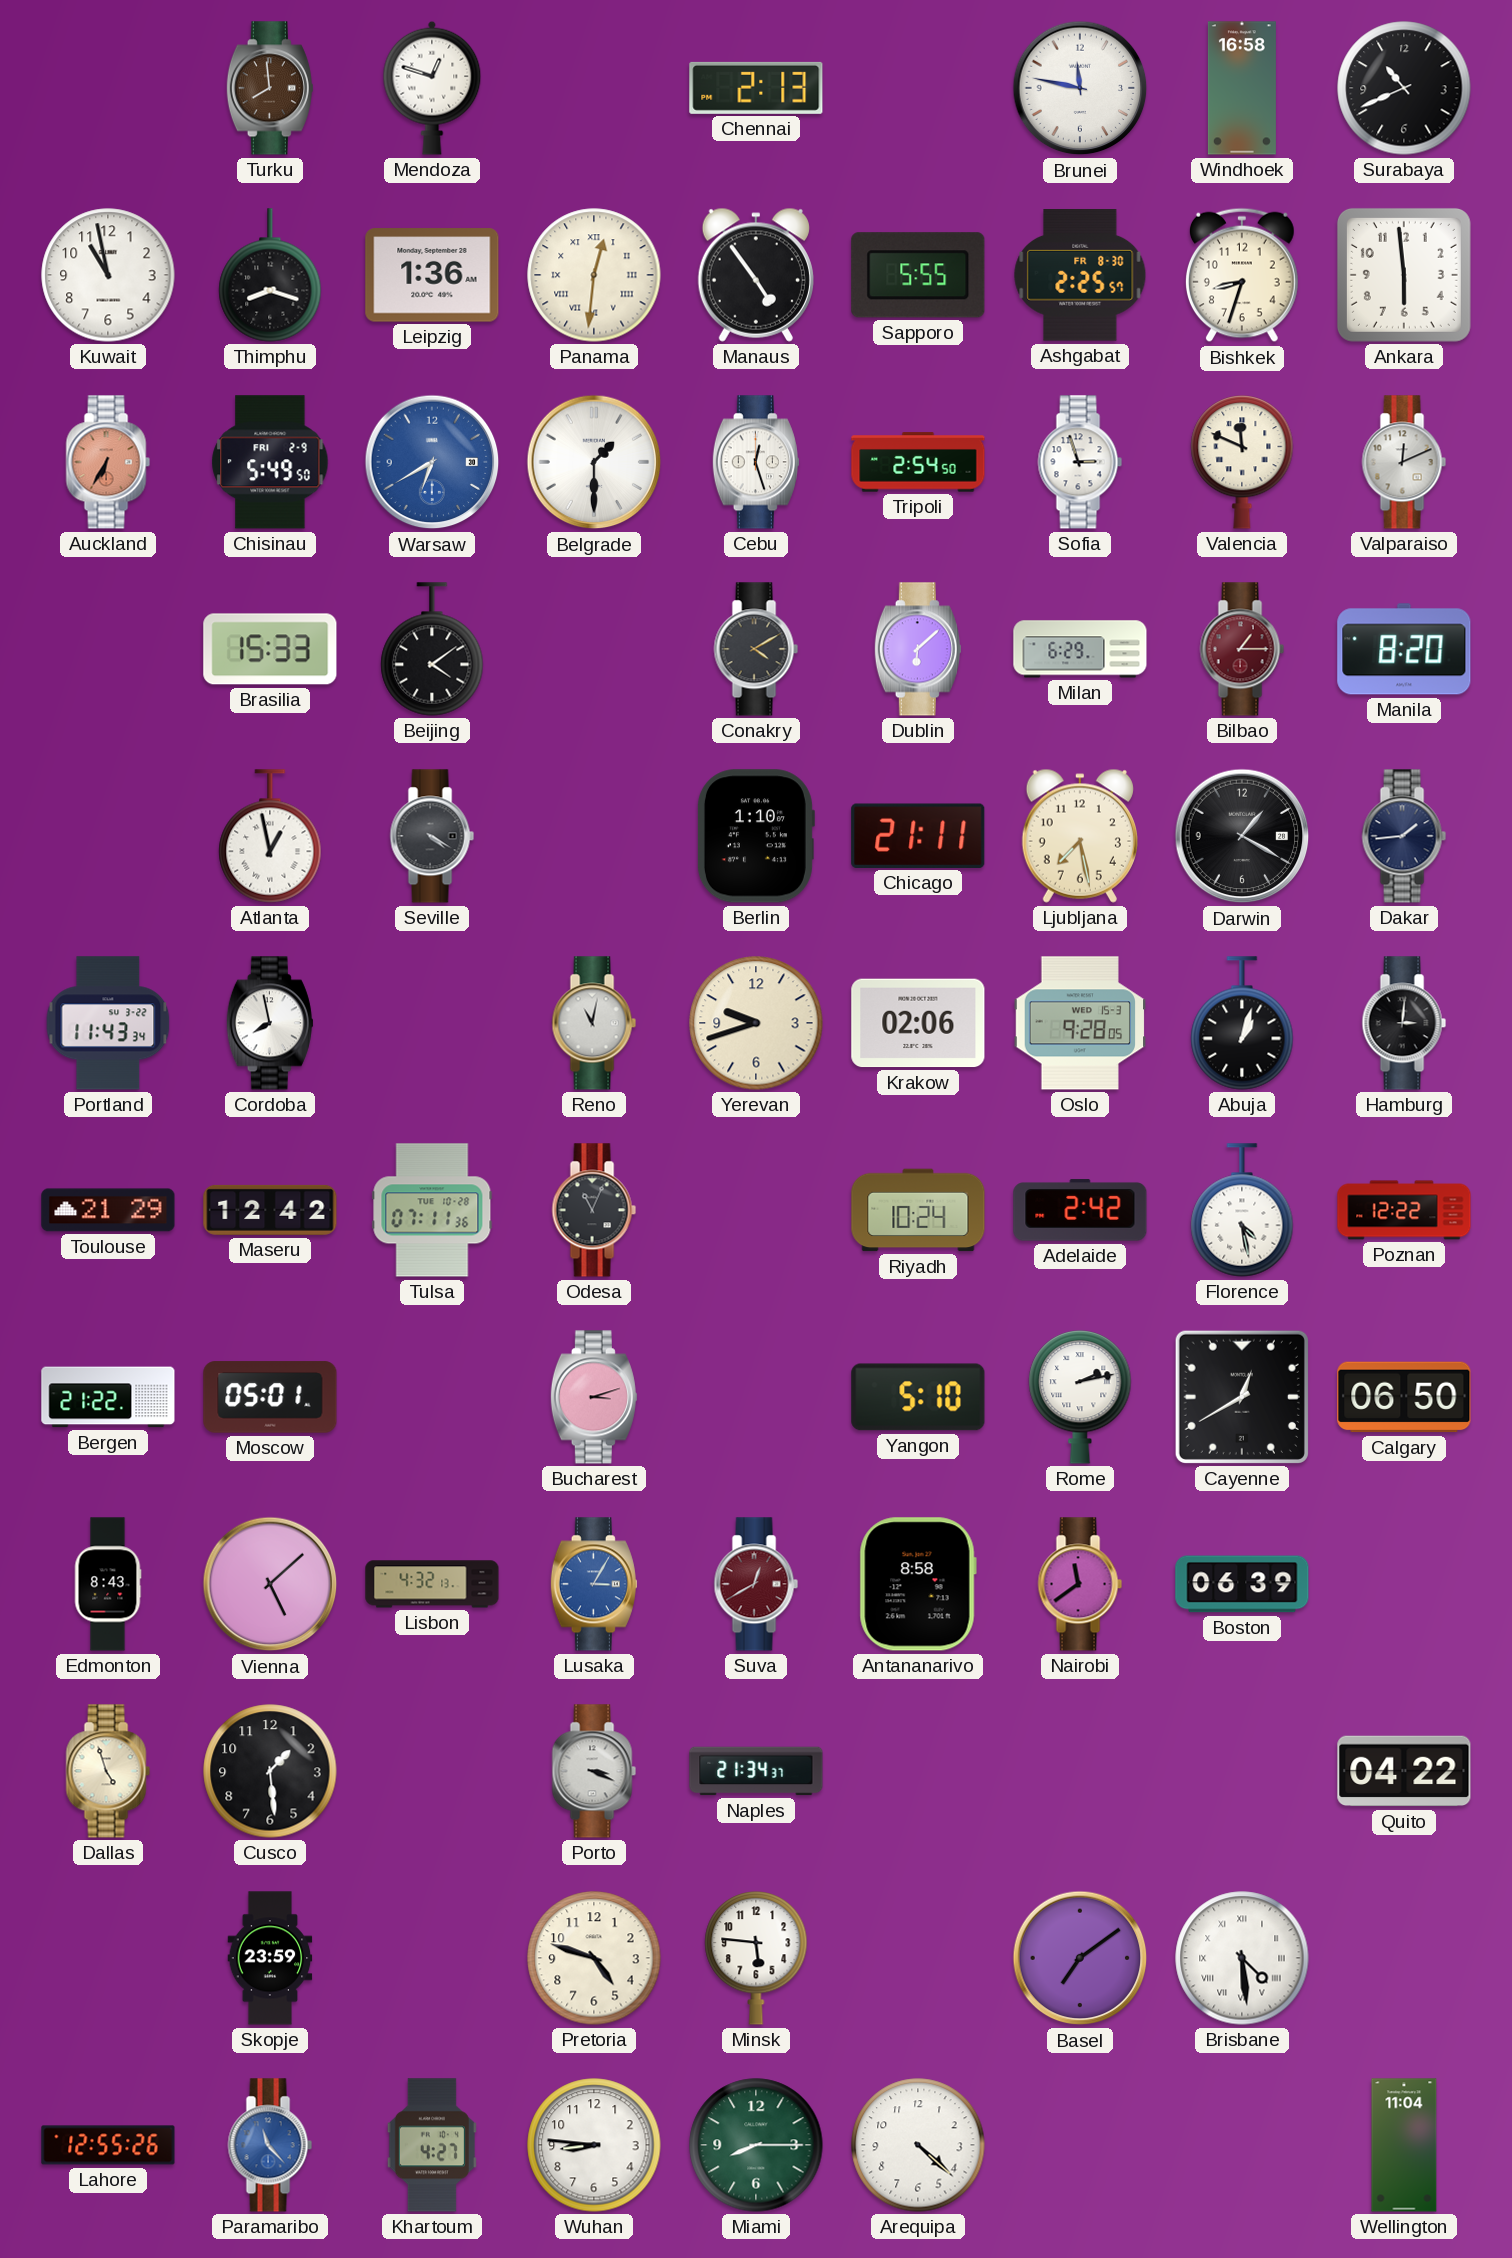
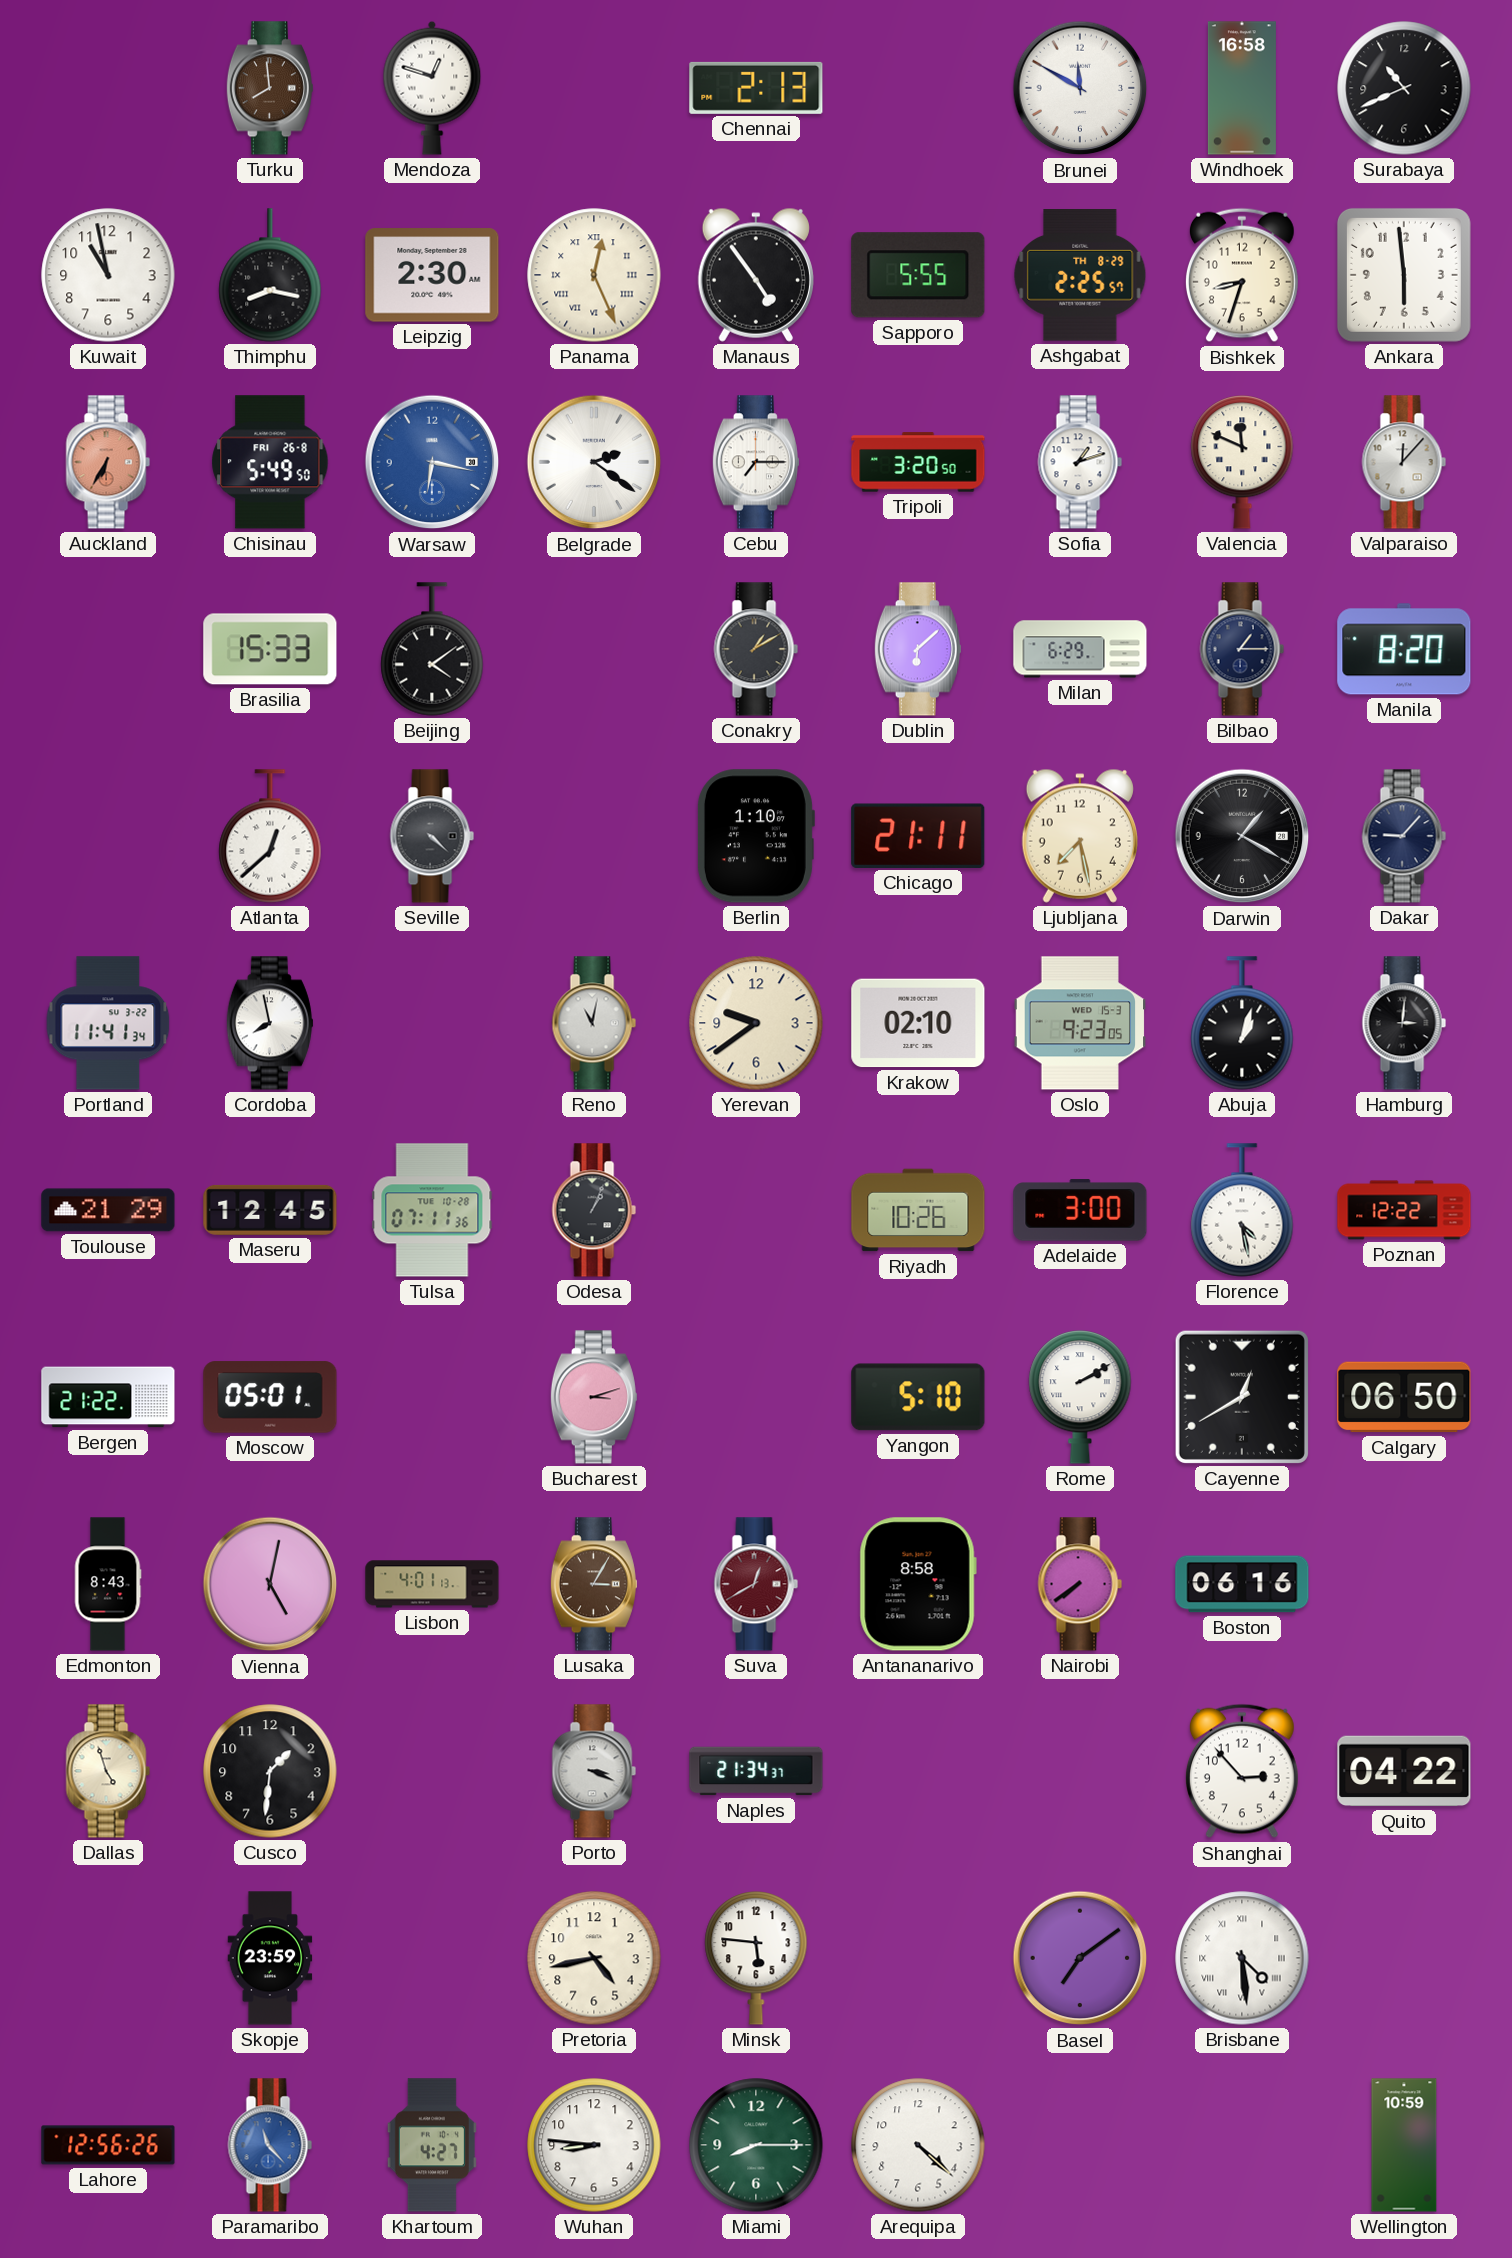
Brunei: 11:47 -> 11:50 (1080, 88)
Thimphu: 8:18 -> 8:17 (270, 275)
Leipzig: 1:36 -> 2:30 (432, 275)
Panama: 12:31 -> 12:26 (594, 275)
Ashgabat date: FR 8-30 -> TH 8-29 (1080, 276)
Chisinau date: FRI 2-9 -> FRI 26-8 (270, 462)
Warsaw: 6:40 -> 6:17 (432, 462)
Belgrade: 1:30 -> 2:21 (594, 462)
Cebu: 12:27 -> 7:15 (756, 462)
Tripoli: 2:54 -> 3:20 (918, 462)
Sofia: 2:57 -> 1:12 (1080, 462)
Valparaiso: 12:11 -> 12:07 (1404, 462)
Conakry: 4:10 -> 1:10 (756, 649)
Bilbao dial: burgundy -> navy (1242, 649)
Atlanta: 12:58 -> 12:38 (270, 836)
Seville: 4:20 -> 4:22 (432, 836)
Dakar: 1:44 -> 9:07 (1404, 836)
Portland: 11:43 -> 11:41 (108, 1023)
Yerevan: 9:42 -> 9:39 (756, 1023)
Krakow: 02:06 -> 02:10 (918, 1023)
Oslo: 9:28 -> 9:23 (1080, 1023)
Maseru: 12:42 -> 12:45 (270, 1210)
Odesa: 11:04 -> 1:04 (594, 1210)
Riyadh: 10:24 -> 10:26 (918, 1210)
Adelaide: 2:42 -> 3:00 (1080, 1210)
Rome: 2:13 -> 2:10 (1080, 1398)
Vienna: 5:08 -> 5:02 (270, 1584)
Lisbon: 4:32 -> 4:01 (432, 1584)
Lusaka dial: blue -> brown (594, 1584)
Nairobi: 11:39 -> 7:39 (1080, 1584)
Boston: 06:39 -> 06:16 (1242, 1584)
Cusco: 1:29 -> 1:31 (270, 1771)
Shanghai: none -> 2:53 (1242, 1771)
Pretoria: 4:48 -> 4:43 (594, 1958)
Lahore: 12:55 -> 12:56 (108, 2145)
Wellington: 11:04 -> 10:59 (1404, 2145)
